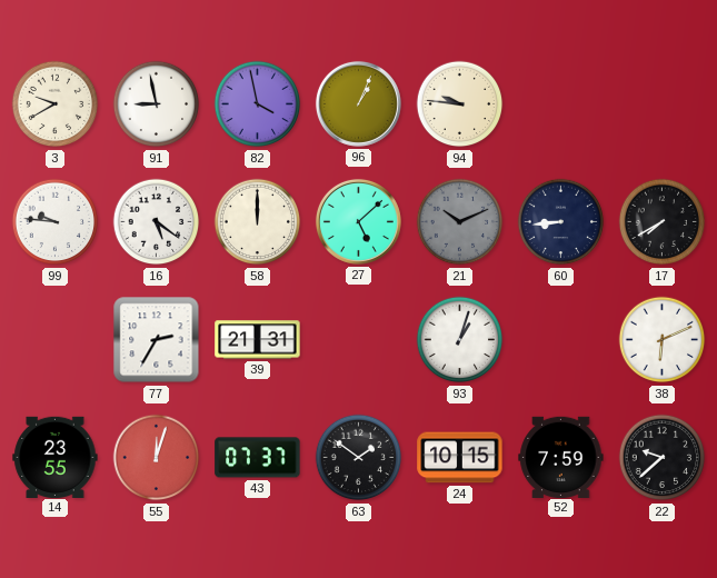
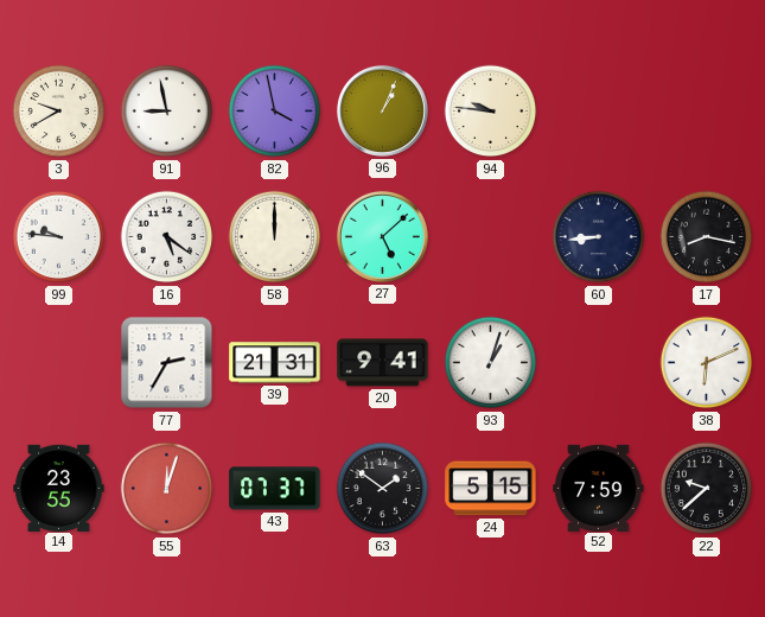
21: 10:11 -> none (460, 222)
17: 7:40 -> 8:17 (707, 237)
20: none -> 9:41 (383, 363)
24: 10:15 -> 5:15 (491, 489)
